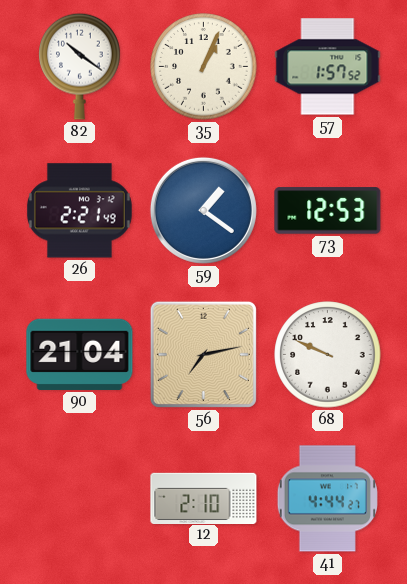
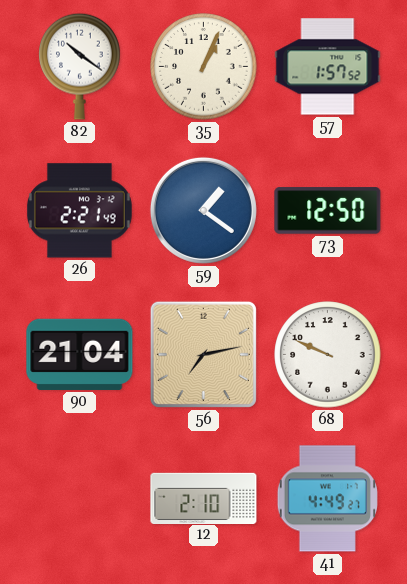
73: 12:53 -> 12:50 (328, 211)
41: 4:44 -> 4:49 (327, 499)
